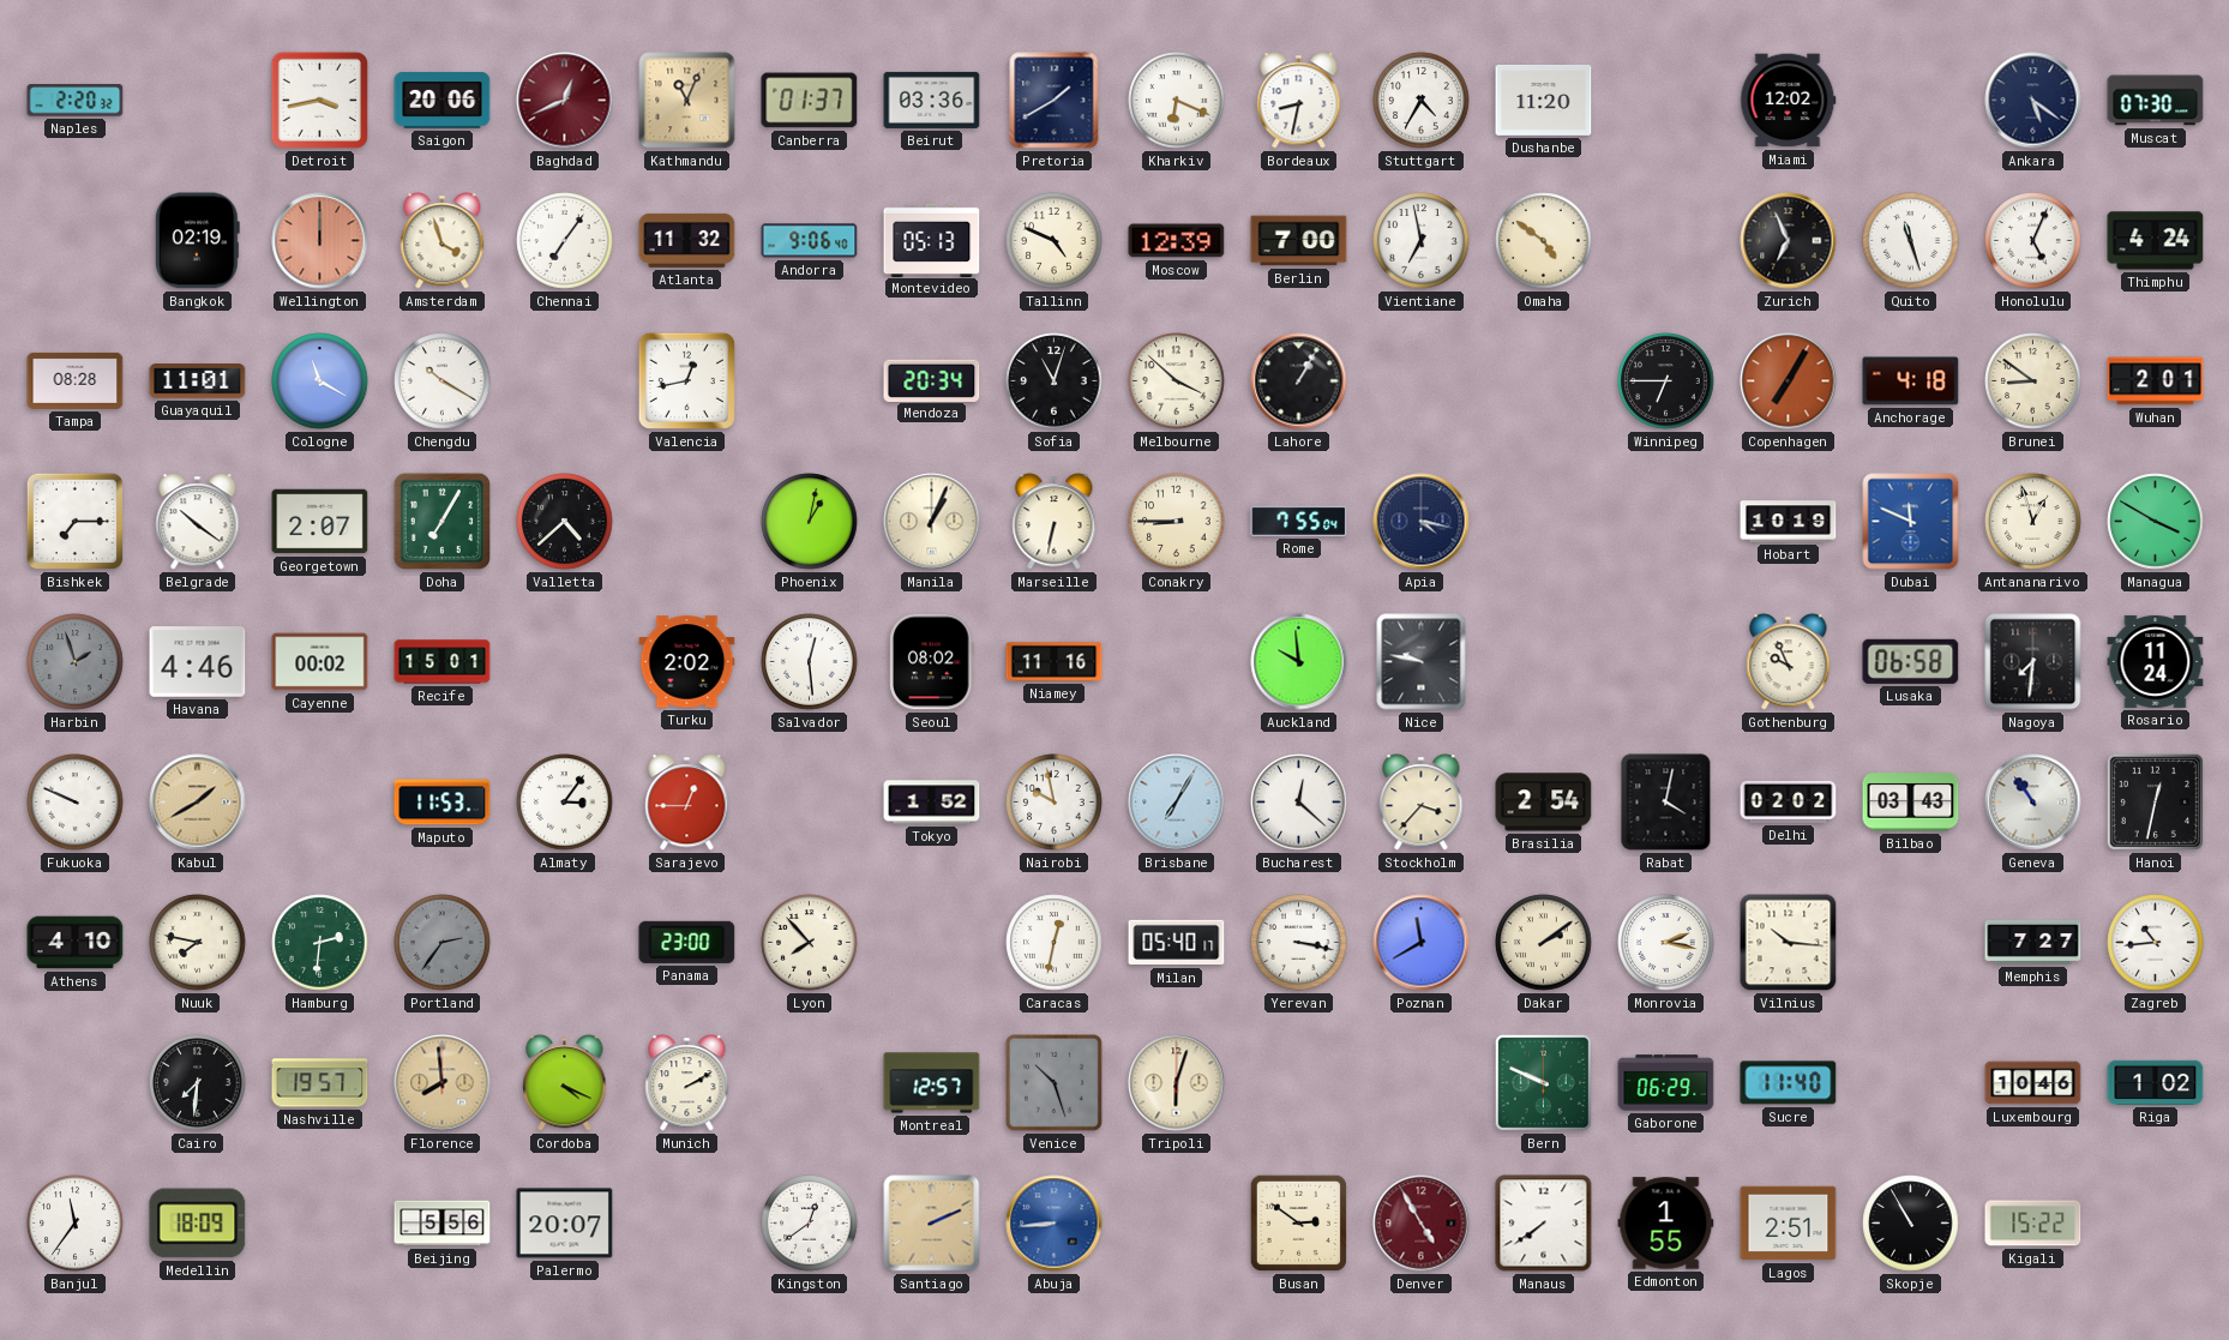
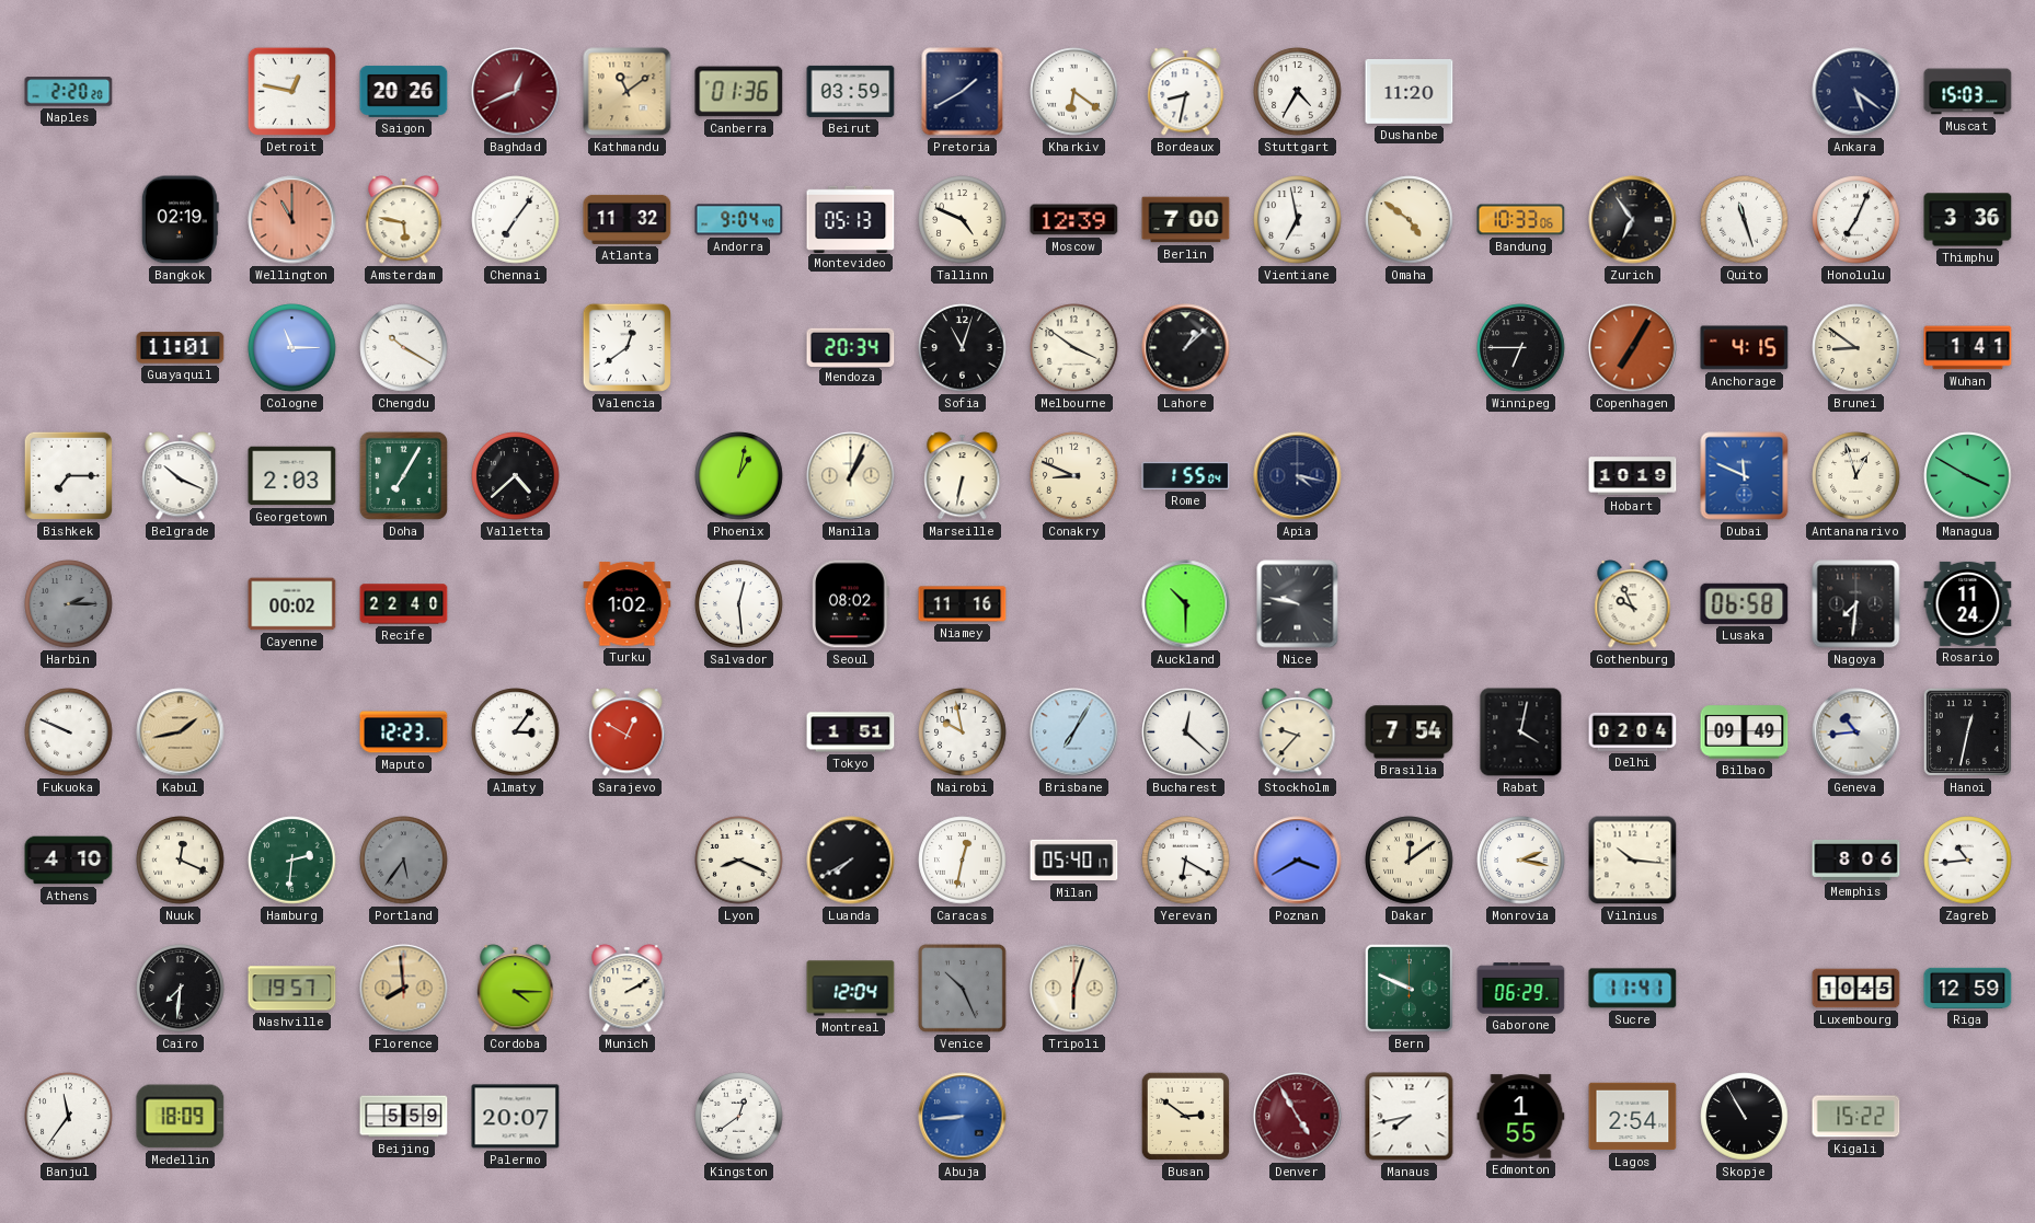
Naples: 2:20:32 -> 2:20:20 (69, 92)
Detroit: 3:43 -> 12:47 (291, 91)
Saigon: 20:06 -> 20:26 (404, 91)
Kathmandu: 11:04 -> 11:09 (628, 92)
Canberra: 01:37 -> 01:36 (739, 92)
Beirut: 03:36 -> 03:59 (851, 91)
Kharkiv: 6:19 -> 6:21 (1074, 92)
Miami: 12:02 -> none (1789, 101)
Muscat: 07:30 -> 15:03 (1968, 92)
Wellington: 12:00 -> 11:00 (292, 220)
Amsterdam: 3:57 -> 5:47 (404, 220)
Andorra: 9:06 -> 9:04 (739, 220)
Bandung: none -> 10:33 (1521, 220)
Zurich: 6:56 -> 6:54 (1633, 220)
Honolulu: 5:04 -> 7:04 (1856, 220)
Thimphu: 4:24 -> 3:36 (1968, 220)
Tampa: 08:28 -> none (76, 380)
Cologne: 11:20 -> 11:15 (292, 348)
Valencia: 12:43 -> 12:39 (626, 347)
Melbourne: 3:52 -> 3:51 (1074, 348)
Lahore: 1:05 -> 1:08 (1186, 348)
Anchorage: 4:18 -> 4:15 (1745, 348)
Wuhan: 2:01 -> 1:41 (1968, 348)
Belgrade: 10:21 -> 10:19 (181, 476)
Georgetown: 2:07 -> 2:03 (292, 476)
Conakry: 8:45 -> 8:49 (1074, 476)
Rome: 7:55 -> 1:55 (1186, 475)
Harbin: 1:57 -> 2:15 (69, 604)
Havana: 4:46 -> none (198, 662)
Recife: 15:01 -> 22:40 (404, 604)
Turku: 2:02 -> 1:02 (628, 604)
Auckland: 9:59 -> 10:30 (1186, 604)
Kabul: 1:40 -> 1:43 (181, 732)
Maputo: 11:53 -> 12:23 (404, 732)
Sarajevo: 12:45 -> 12:50 (628, 732)
Tokyo: 1:52 -> 1:51 (851, 732)
Stockholm: 3:37 -> 9:37 (1298, 732)
Brasilia: 2:54 -> 7:54 (1410, 732)
Delhi: 02:02 -> 02:04 (1633, 731)
Bilbao: 03:43 -> 09:49 (1745, 732)
Geneva: 10:54 -> 10:44 (1856, 732)
Nuuk: 7:47 -> 12:19 (181, 861)
Portland: 2:36 -> 5:36 (404, 861)
Panama: 23:00 -> none (687, 942)
Lyon: 7:53 -> 8:19 (739, 861)
Luanda: none -> 7:40 (851, 861)
Yerevan: 3:17 -> 6:20 (1186, 861)
Poznan: 11:40 -> 3:40 (1298, 861)
Dakar: 2:09 -> 12:09 (1410, 861)
Memphis: 7:27 -> 8:06 (1856, 859)
Cordoba: 4:19 -> 4:15 (516, 989)
Montreal: 12:57 -> 12:04 (851, 989)
Venice: 10:27 -> 10:26 (962, 988)
Sucre: 11:40 -> 11:41 (1633, 989)
Luxembourg: 10:46 -> 10:45 (1856, 989)
Riga: 1:02 -> 12:59 (1968, 988)
Beijing: 5:56 -> 5:59 (404, 1117)
Santiago: 2:11 -> none (932, 1224)
Manaus: 7:39 -> 7:43 (1410, 1117)
Lagos: 2:51 -> 2:54 (1633, 1117)
